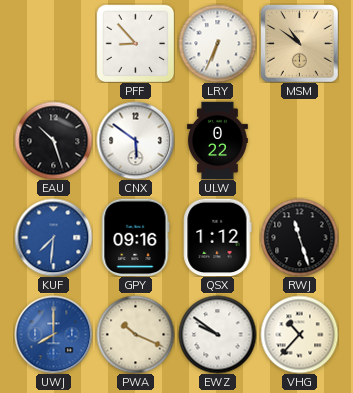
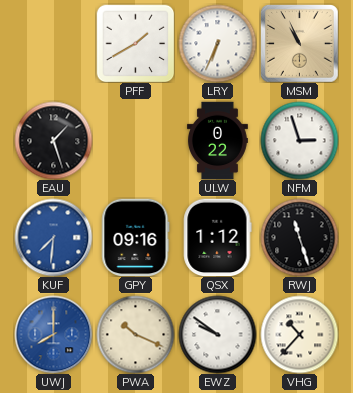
PFF: 8:53 -> 1:40 (135, 43)
MSM: 10:51 -> 10:56 (300, 44)
EAU: 10:27 -> 1:27 (53, 140)
CNX: 5:51 -> none (135, 140)
NFM: none -> 2:57 (299, 140)
